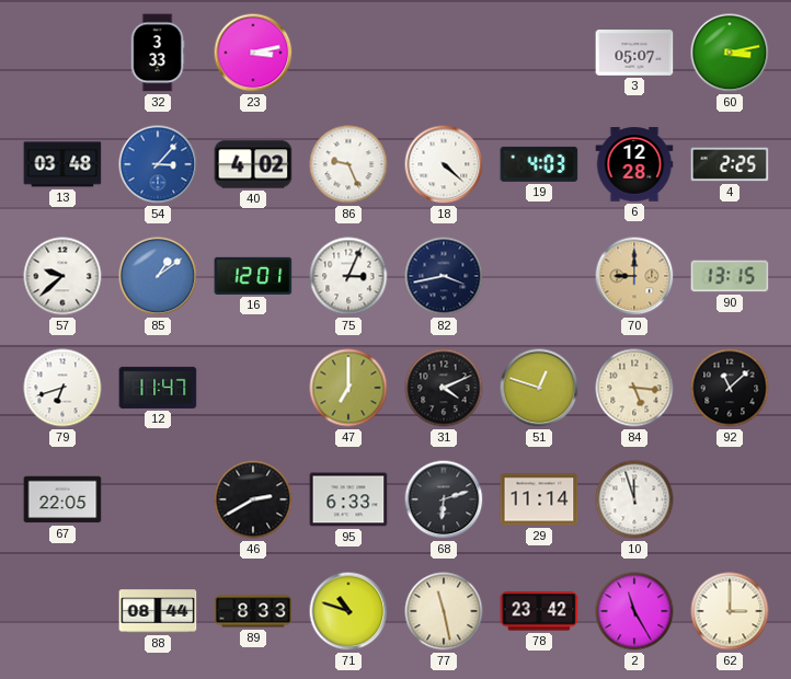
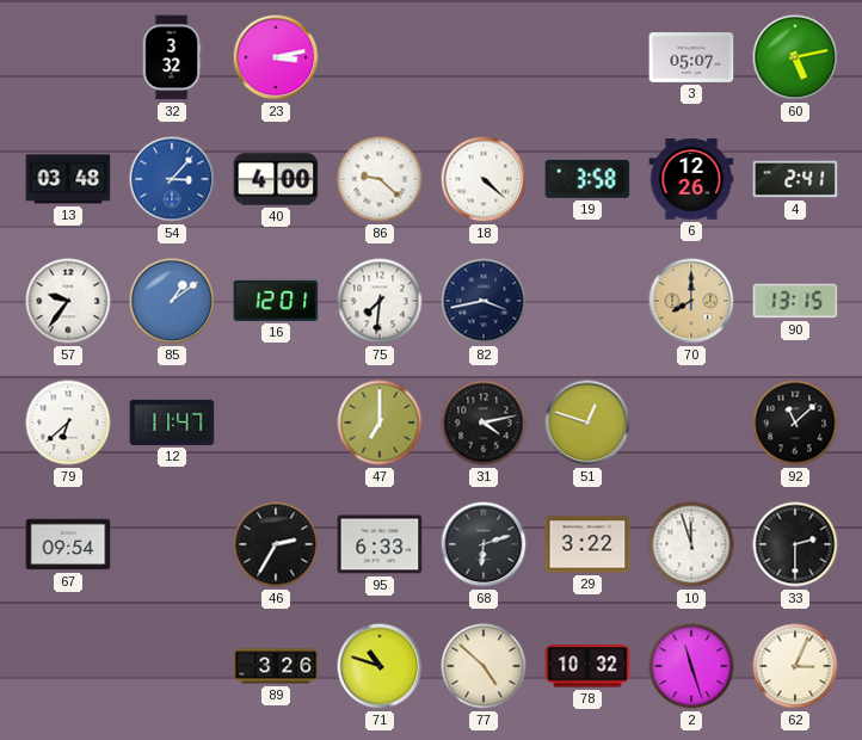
32: 3:33 -> 3:32 (172, 57)
60: 3:13 -> 5:13 (795, 57)
40: 4:02 -> 4:00 (276, 179)
86: 9:26 -> 9:22 (380, 179)
19: 4:03 -> 3:58 (587, 179)
6: 12:28 -> 12:26 (691, 179)
4: 2:25 -> 2:41 (795, 179)
57: 9:38 -> 9:36 (68, 301)
75: 3:04 -> 7:31 (380, 301)
70: 9:00 -> 8:00 (691, 301)
79: 6:42 -> 6:38 (68, 423)
31: 4:11 -> 4:13 (484, 423)
84: 5:16 -> none (634, 388)
67: 22:05 -> 09:54 (68, 544)
46: 2:40 -> 2:35 (276, 544)
29: 11:14 -> 3:22 (587, 544)
33: none -> 2:30 (795, 544)
88: 08:44 -> none (158, 611)
89: 8:33 -> 3:26 (276, 666)
77: 11:28 -> 4:52 (484, 666)
78: 23:42 -> 10:32 (587, 666)
2: 11:25 -> 11:27 (691, 666)
62: 3:00 -> 3:04 (795, 666)
